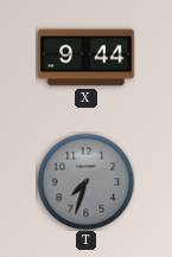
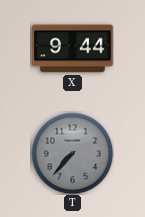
T: 7:33 -> 7:37 (72, 153)
